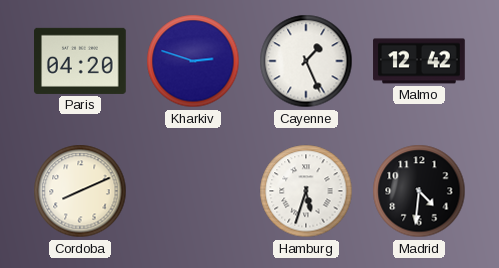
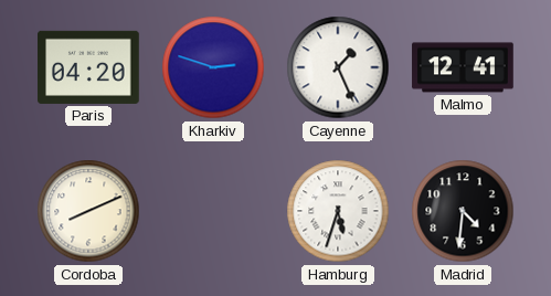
Malmo: 12:42 -> 12:41 (463, 67)
